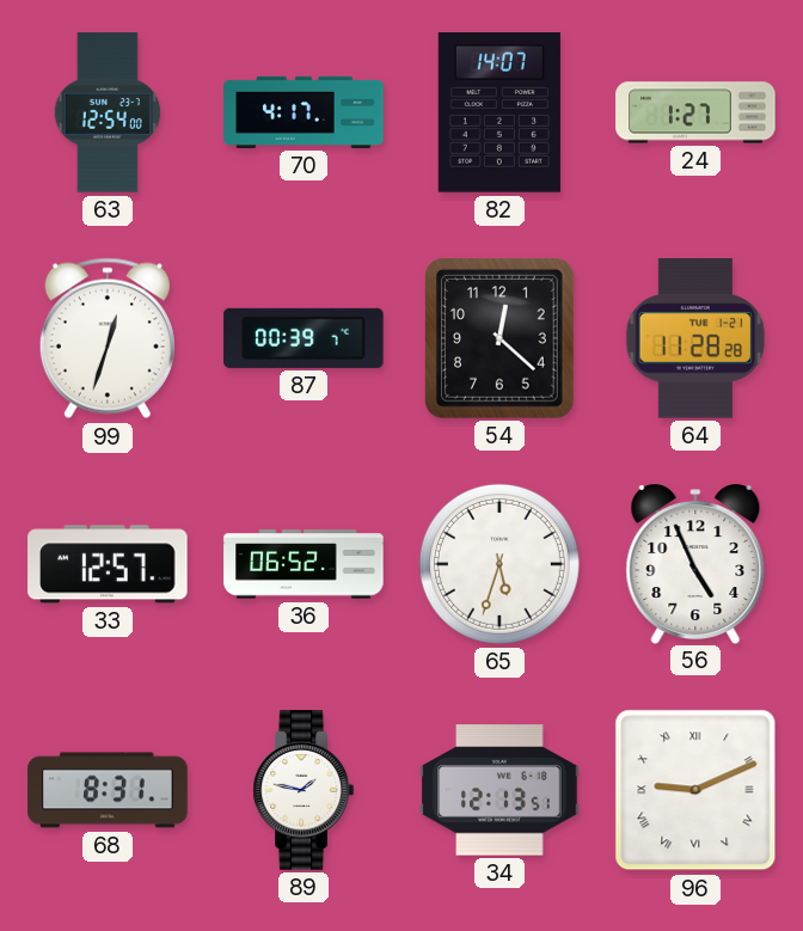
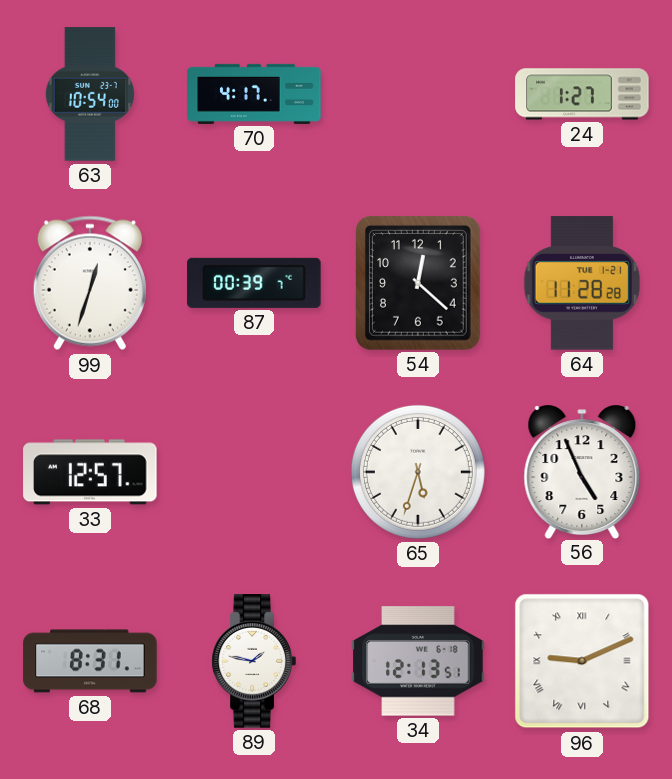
63: 12:54 -> 10:54 (90, 94)
82: 14:07 -> none (499, 112)
36: 06:52 -> none (304, 564)
